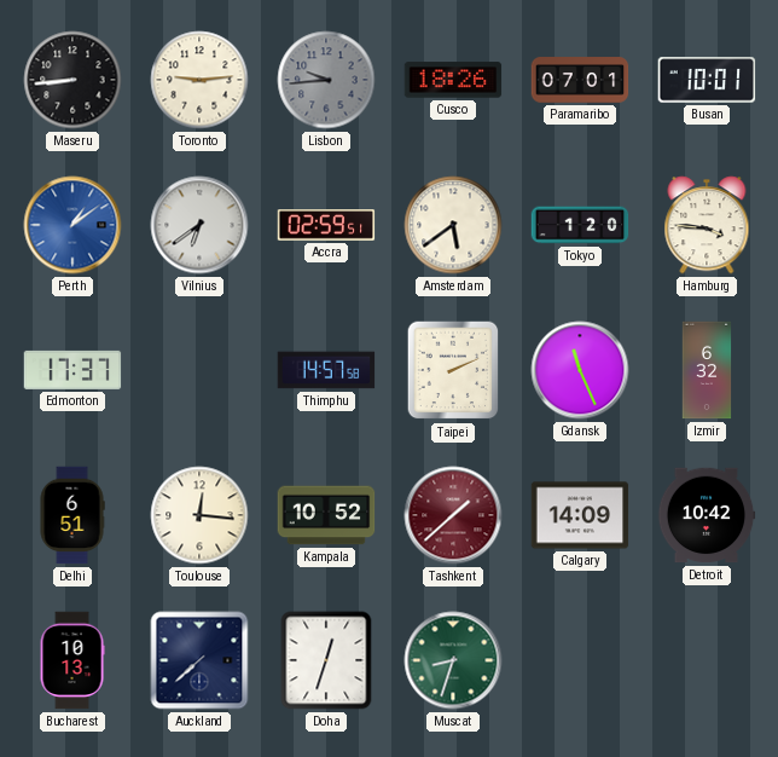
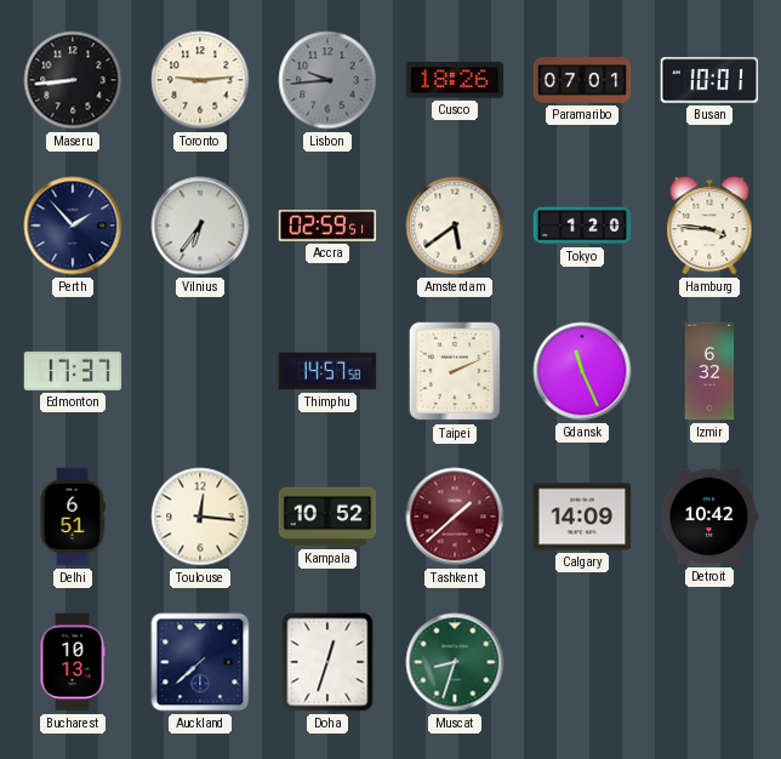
Perth: 1:09 -> 1:53 (73, 226)
Perth dial: blue -> navy (73, 226)
Vilnius: 6:39 -> 6:36 (200, 226)
